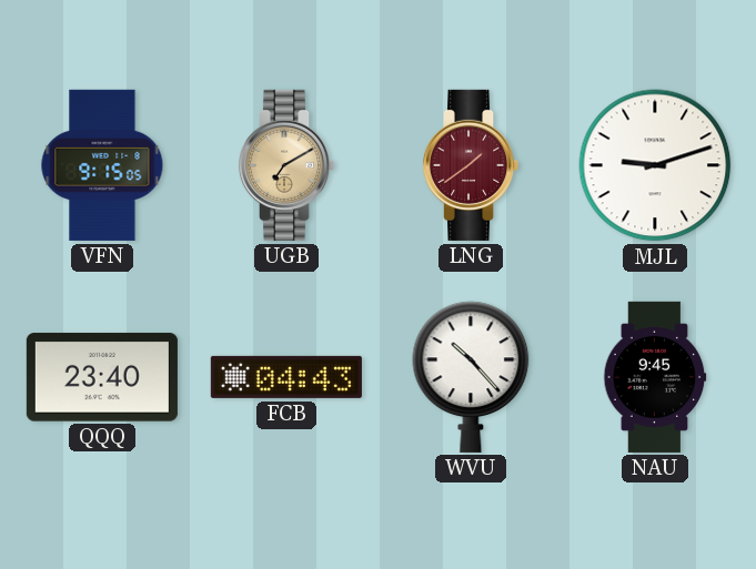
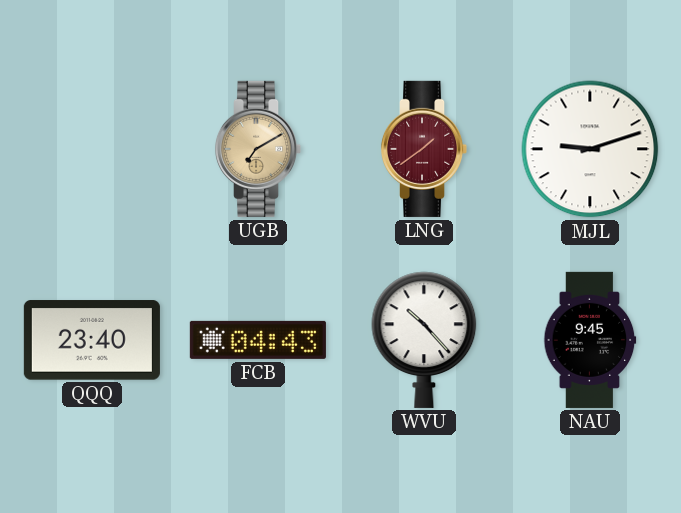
VFN: 9:15 -> none (102, 165)
